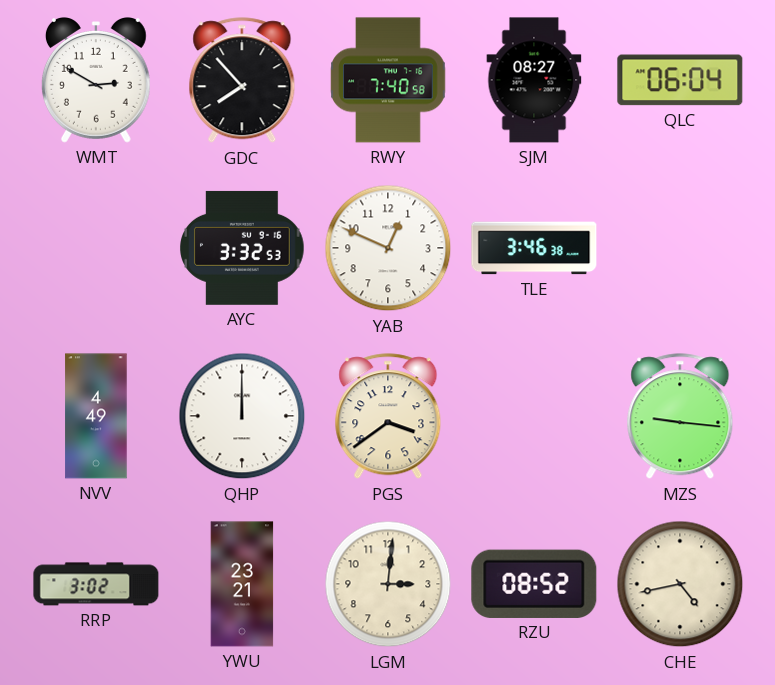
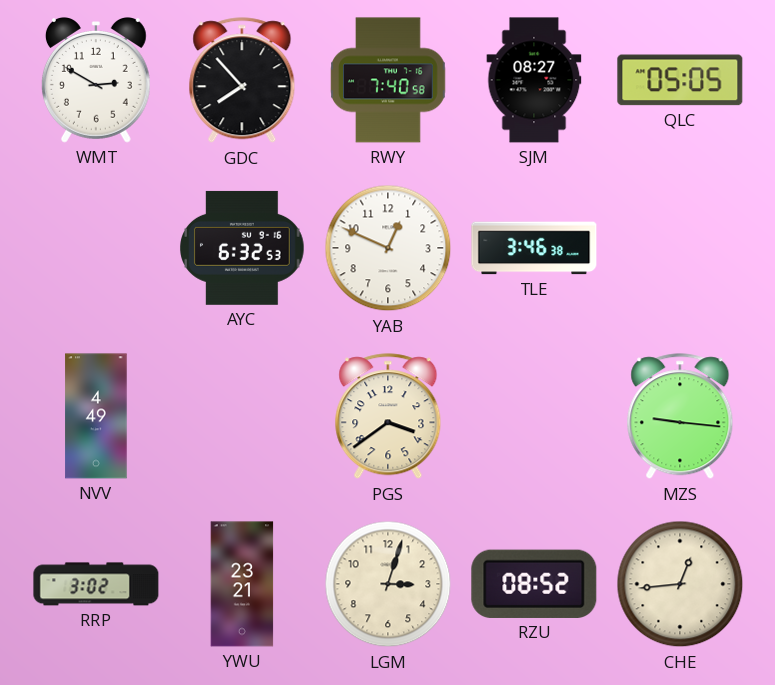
QLC: 06:04 -> 05:05 (680, 80)
AYC: 3:32 -> 6:32 (242, 248)
QHP: 12:00 -> none (242, 416)
LGM: 3:01 -> 3:03 (388, 584)
CHE: 4:43 -> 12:44 (680, 584)
